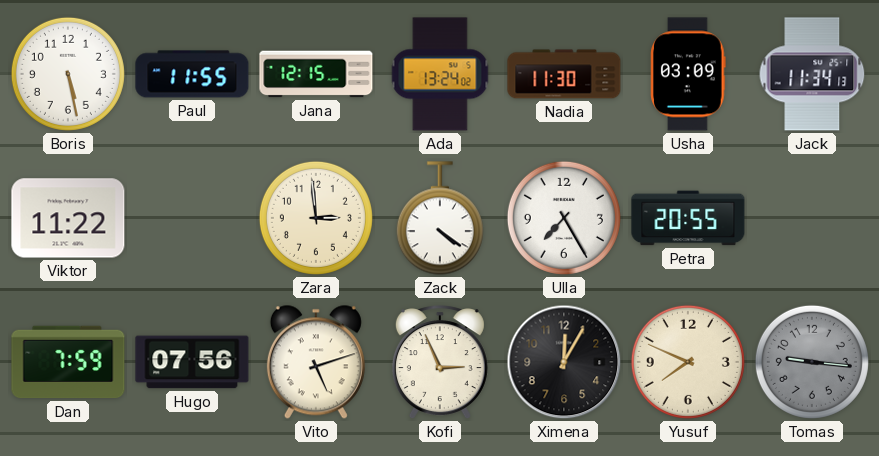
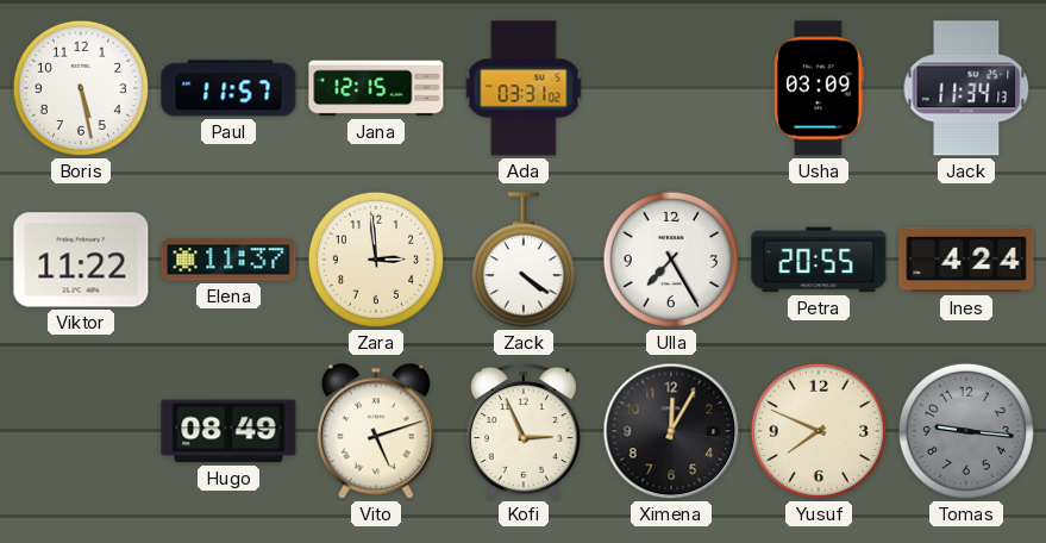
Paul: 11:55 -> 11:57 (228, 88)
Ada: 13:24 -> 03:31 (524, 88)
Nadia: 11:30 -> none (564, 74)
Elena: none -> 11:37 (228, 260)
Ines: none -> 4:24 (966, 260)
Dan: 7:59 -> none (68, 362)
Hugo: 07:56 -> 08:49 (228, 431)
